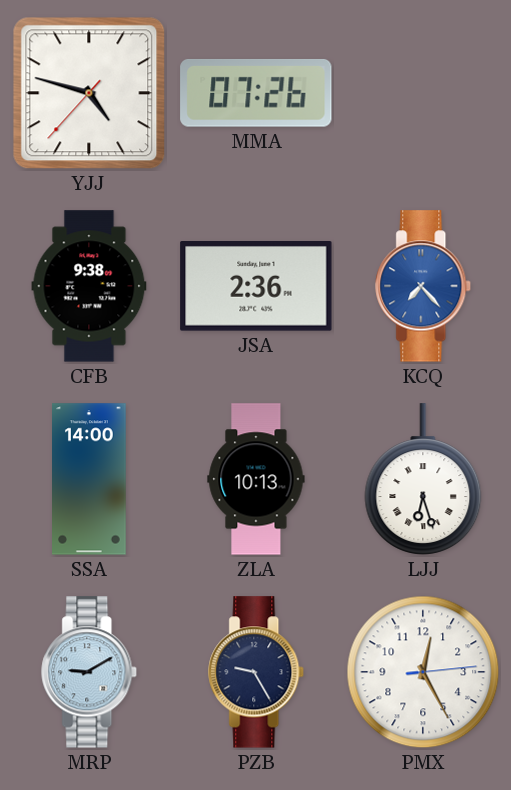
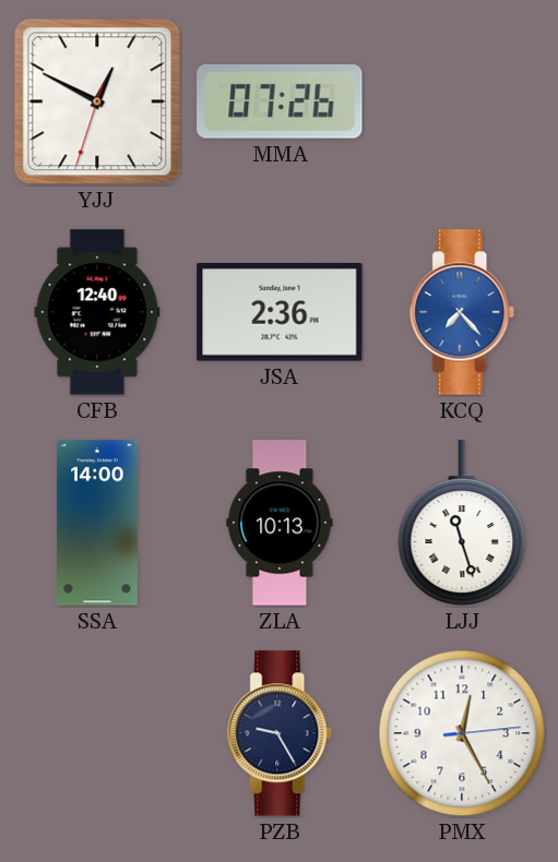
YJJ: 4:47 -> 12:49 (97, 101)
CFB: 9:38 -> 12:40 (97, 312)
LJJ: 6:27 -> 11:27 (462, 523)
MRP: 9:10 -> none (90, 672)
